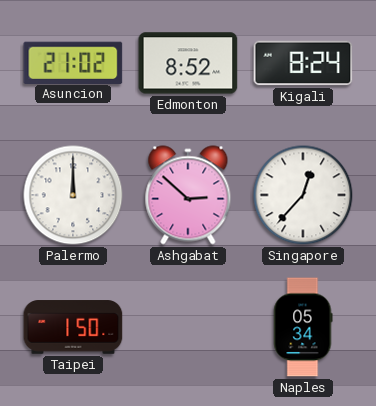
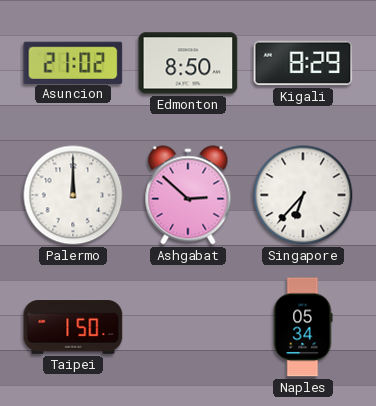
Edmonton: 8:52 -> 8:50 (188, 63)
Kigali: 8:24 -> 8:29 (303, 63)
Singapore: 12:37 -> 6:37 (303, 195)
